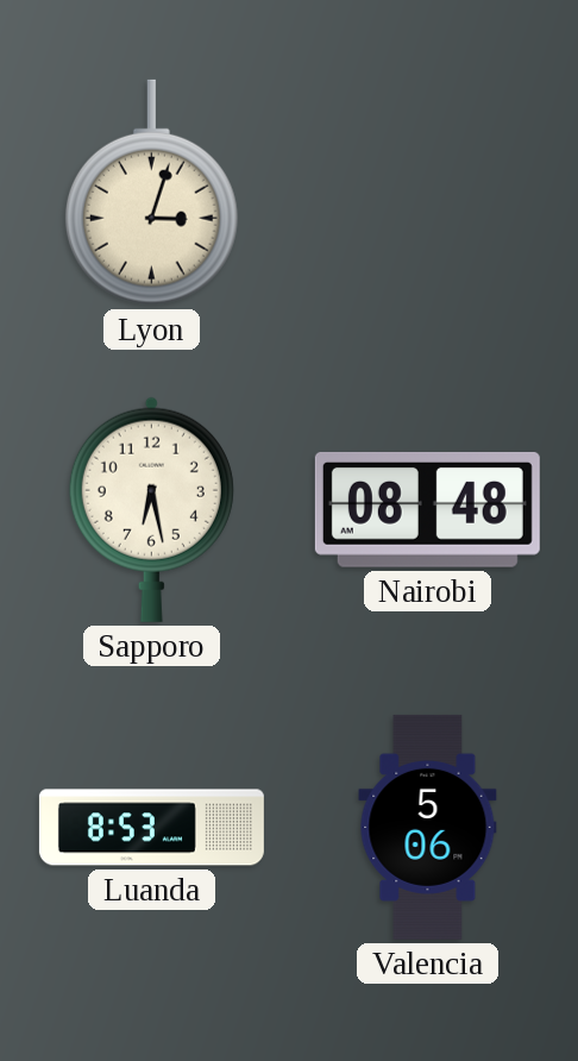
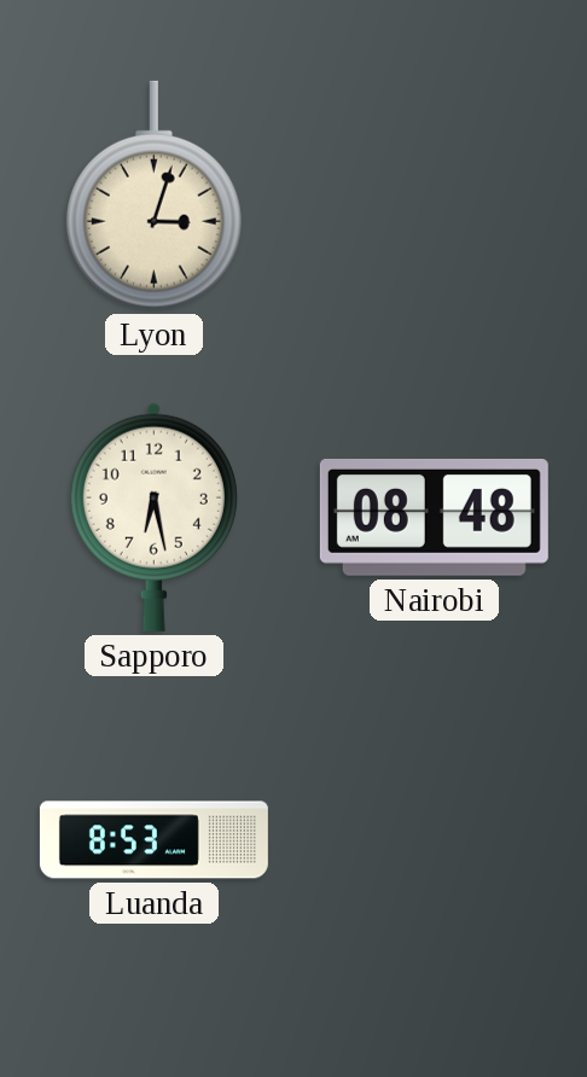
Valencia: 5:06 -> none (428, 827)
